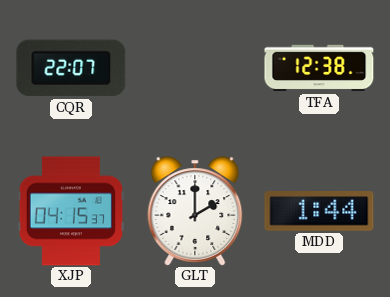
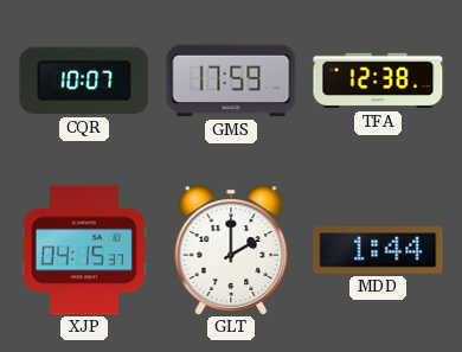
CQR: 22:07 -> 10:07 (84, 81)
GMS: none -> 17:59 (231, 81)
